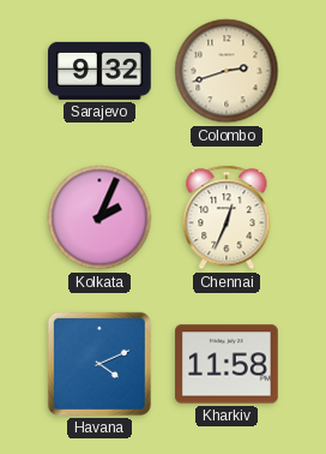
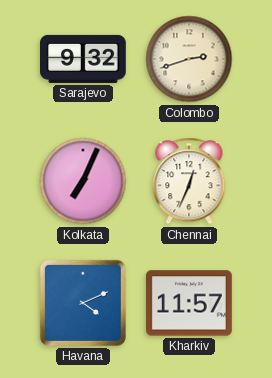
Kolkata: 2:04 -> 7:04 (83, 181)
Kharkiv: 11:58 -> 11:57 (189, 303)
